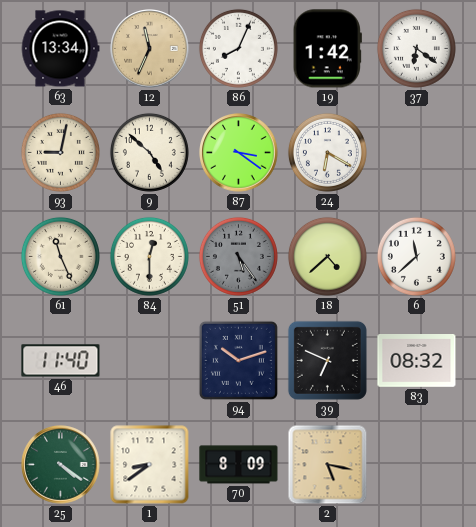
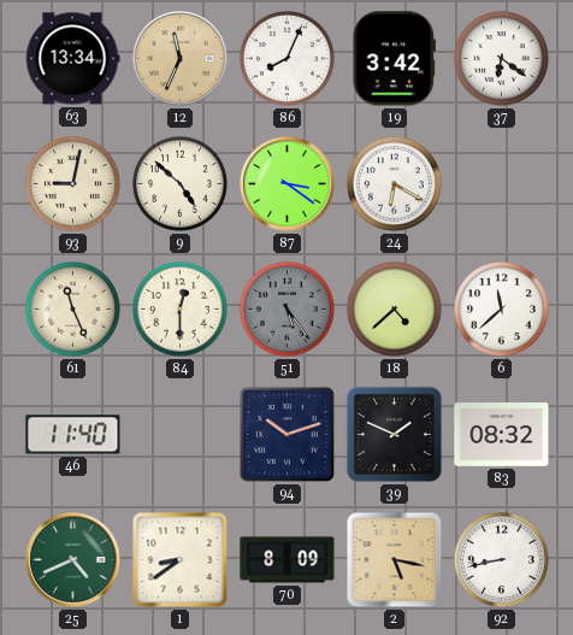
19: 1:42 -> 3:42 (394, 59)
39: 6:49 -> 1:49 (394, 434)
25: 4:21 -> 4:41 (73, 560)
92: none -> 8:43 (501, 559)
